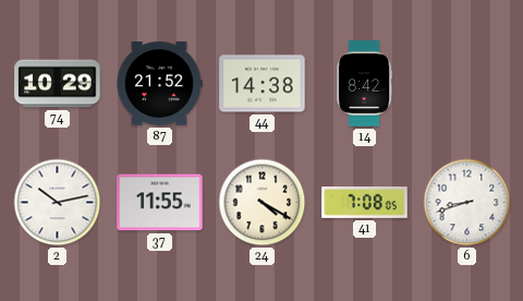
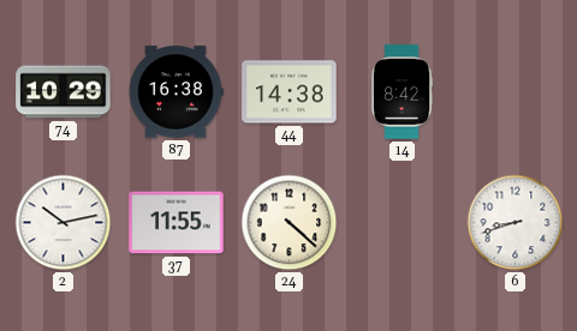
87: 21:52 -> 16:38 (176, 92)
24: 4:20 -> 4:22 (290, 223)
41: 7:08 -> none (365, 203)
